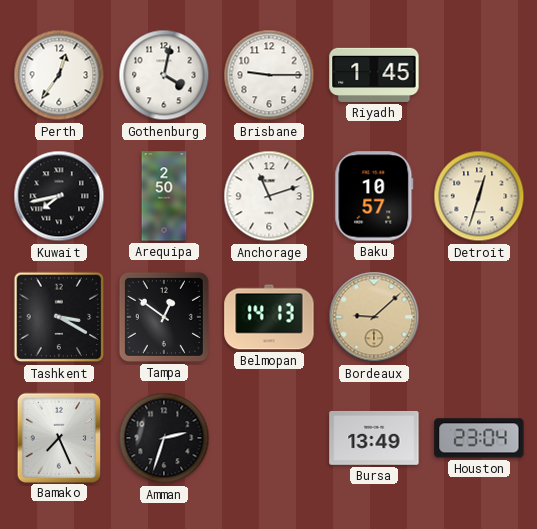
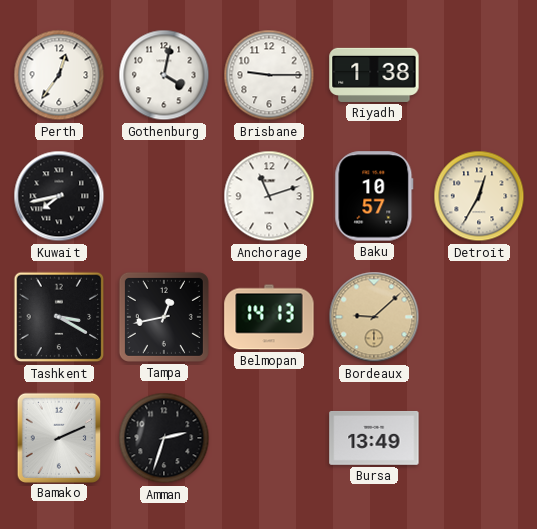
Riyadh: 1:45 -> 1:38 (374, 75)
Arequipa: 2:50 -> none (164, 196)
Detroit: 12:33 -> 12:35 (479, 196)
Tampa: 12:51 -> 12:43 (164, 317)
Bamako: 7:26 -> 2:11 (58, 437)
Houston: 23:04 -> none (479, 438)
